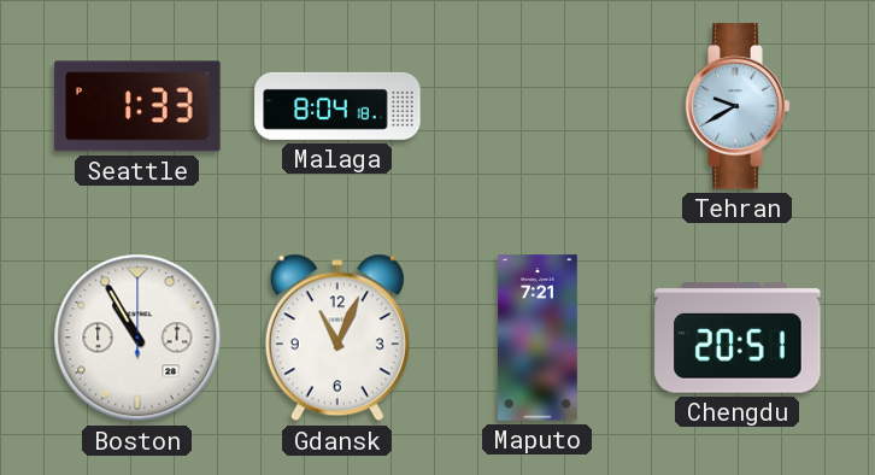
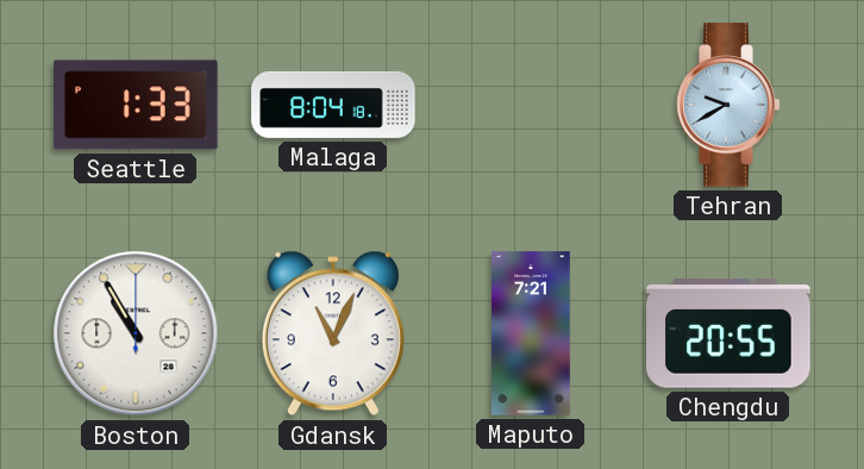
Chengdu: 20:51 -> 20:55 (728, 333)
